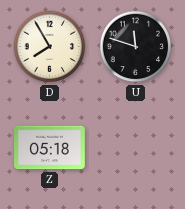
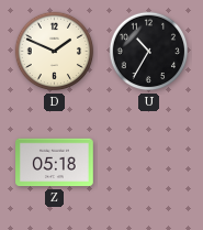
D: 7:55 -> 1:49 (55, 52)
U: 11:48 -> 10:35 (149, 52)
